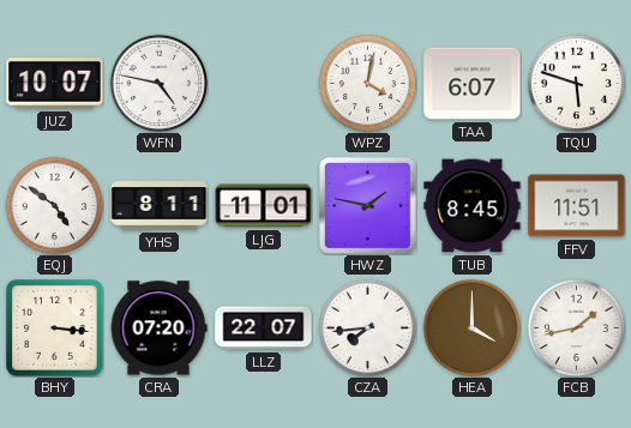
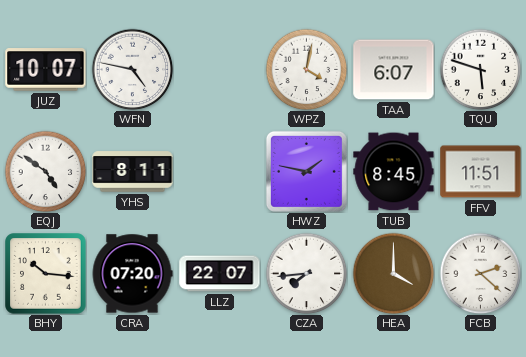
LJG: 11:01 -> none (264, 206)
BHY: 3:16 -> 10:16 (46, 274)
FCB: 1:43 -> 2:22 (480, 273)
